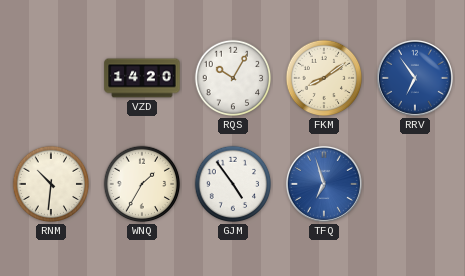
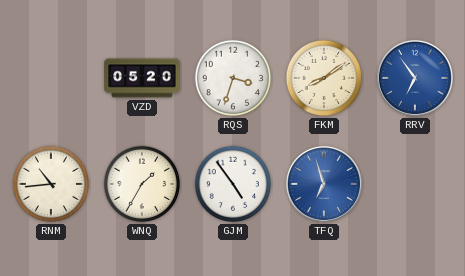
VZD: 14:20 -> 05:20 (142, 78)
RQS: 10:05 -> 3:33 (233, 78)
RNM: 10:31 -> 10:44 (51, 184)
